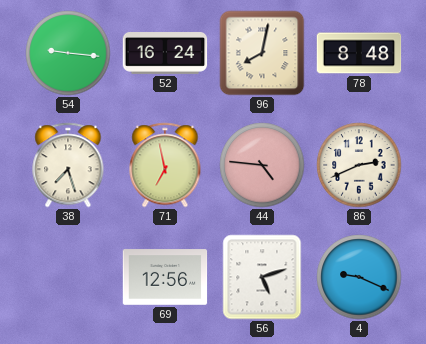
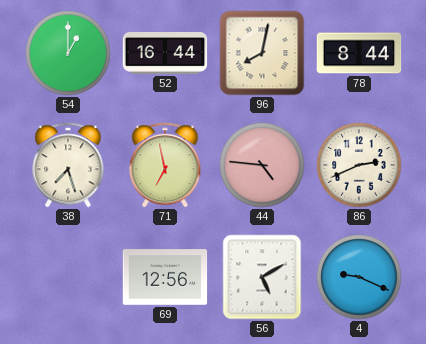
54: 9:16 -> 1:00 (68, 53)
52: 16:24 -> 16:44 (165, 54)
78: 8:48 -> 8:44 (359, 53)
56: 5:12 -> 5:10 (262, 277)
